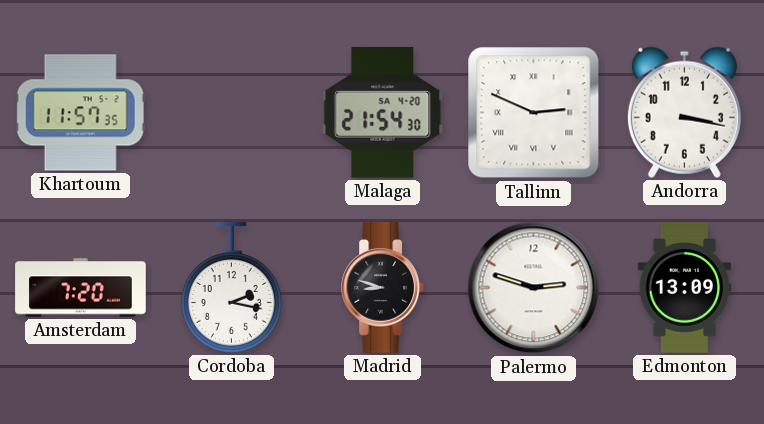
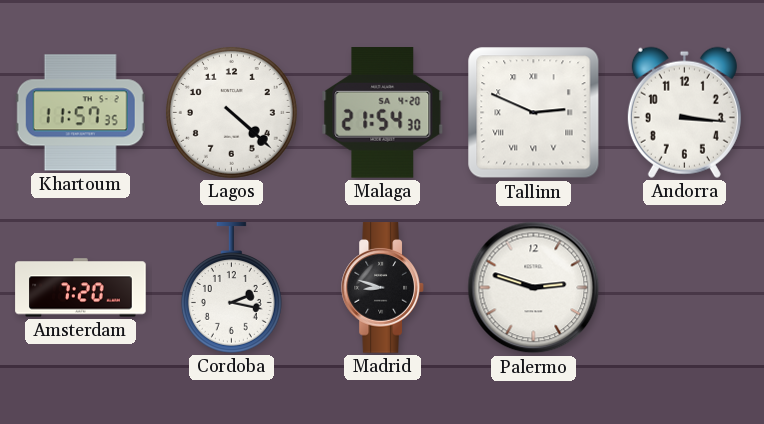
Lagos: none -> 4:22 (231, 112)
Andorra: 3:17 -> 3:16 (684, 112)
Edmonton: 13:09 -> none (685, 288)
